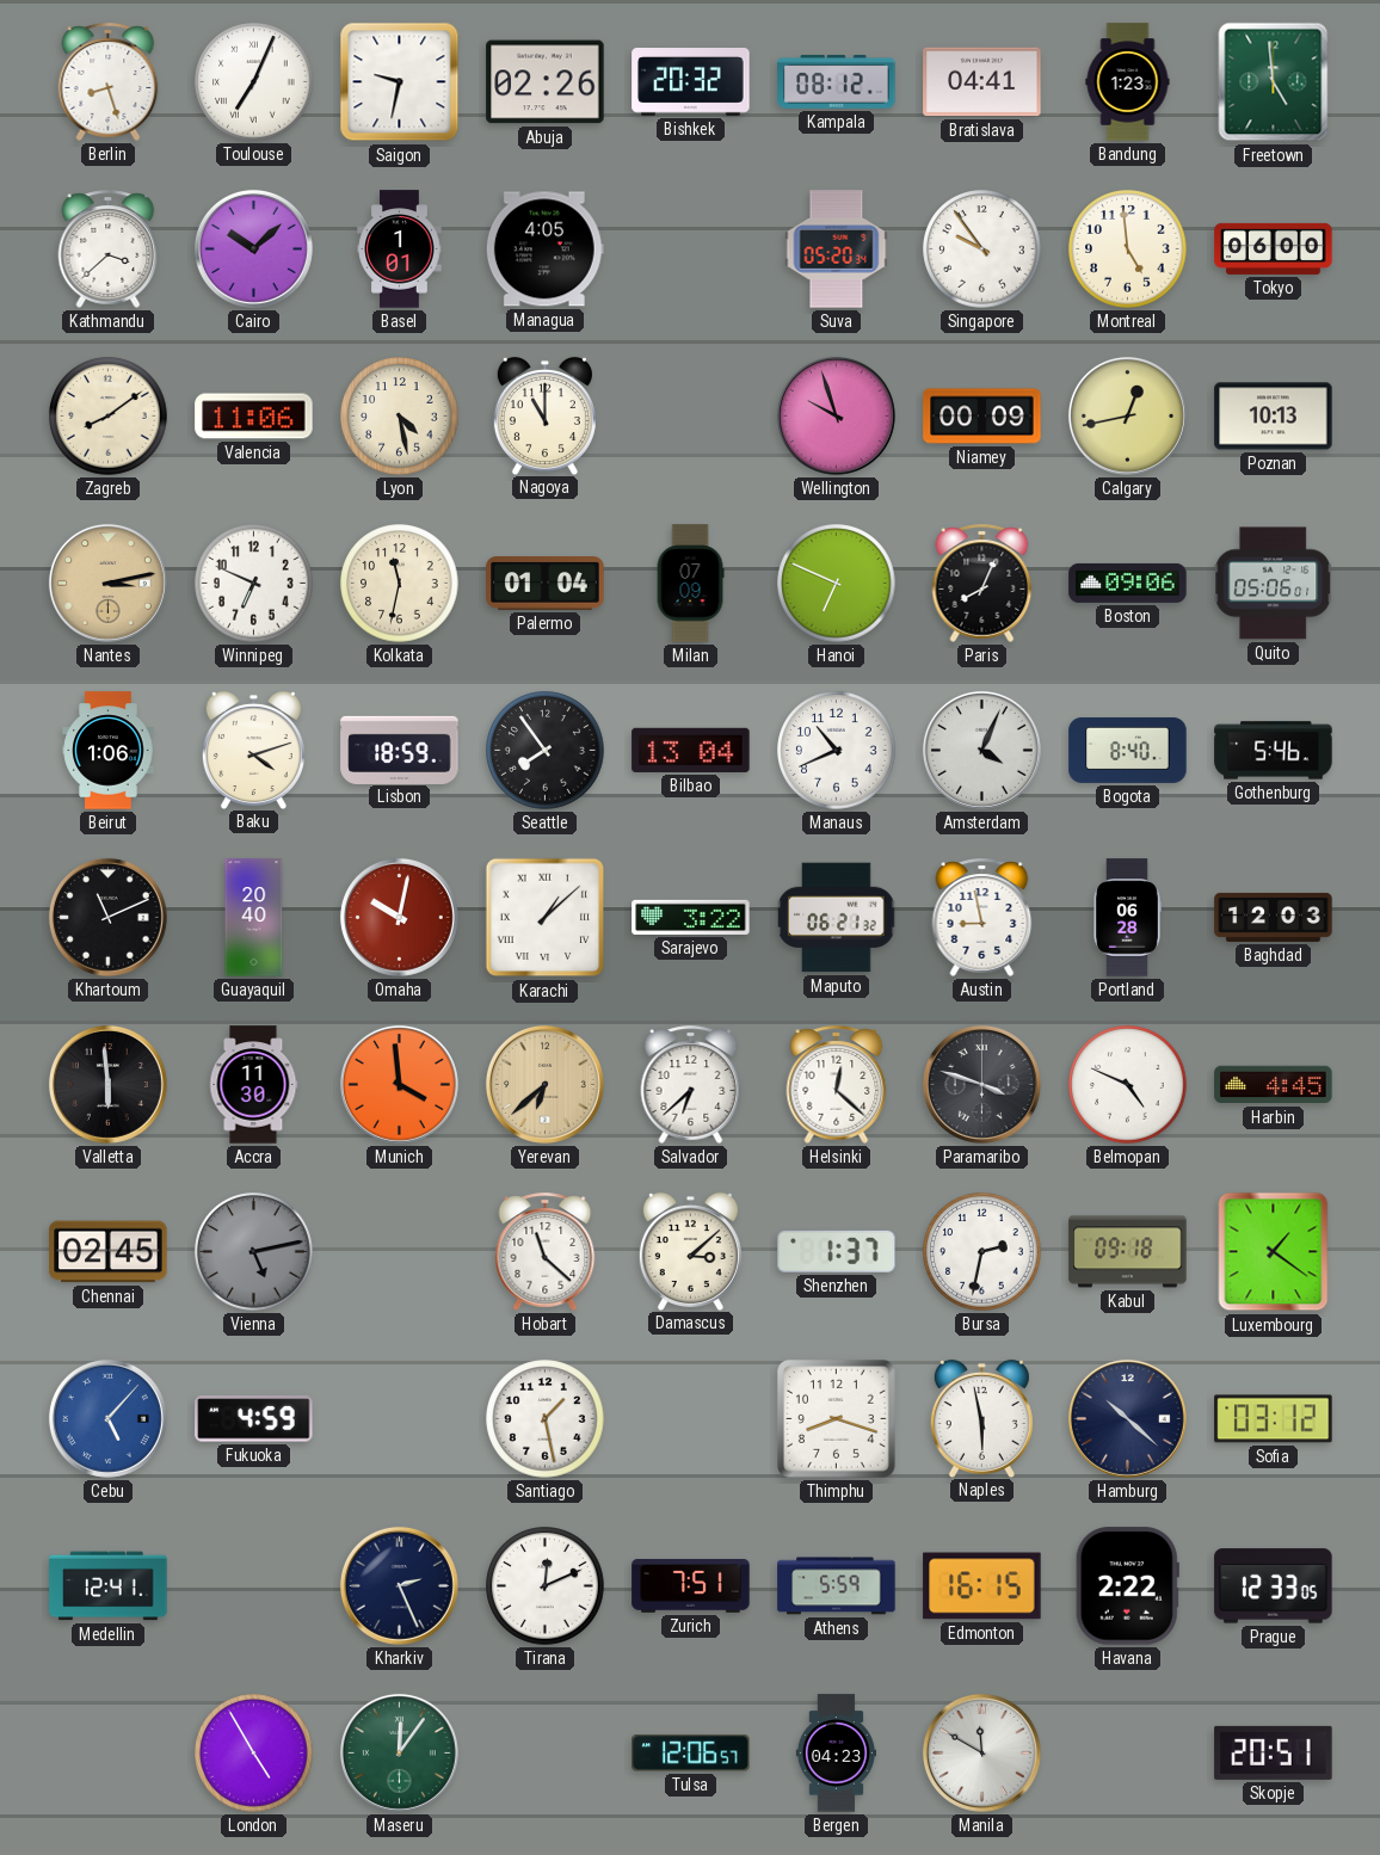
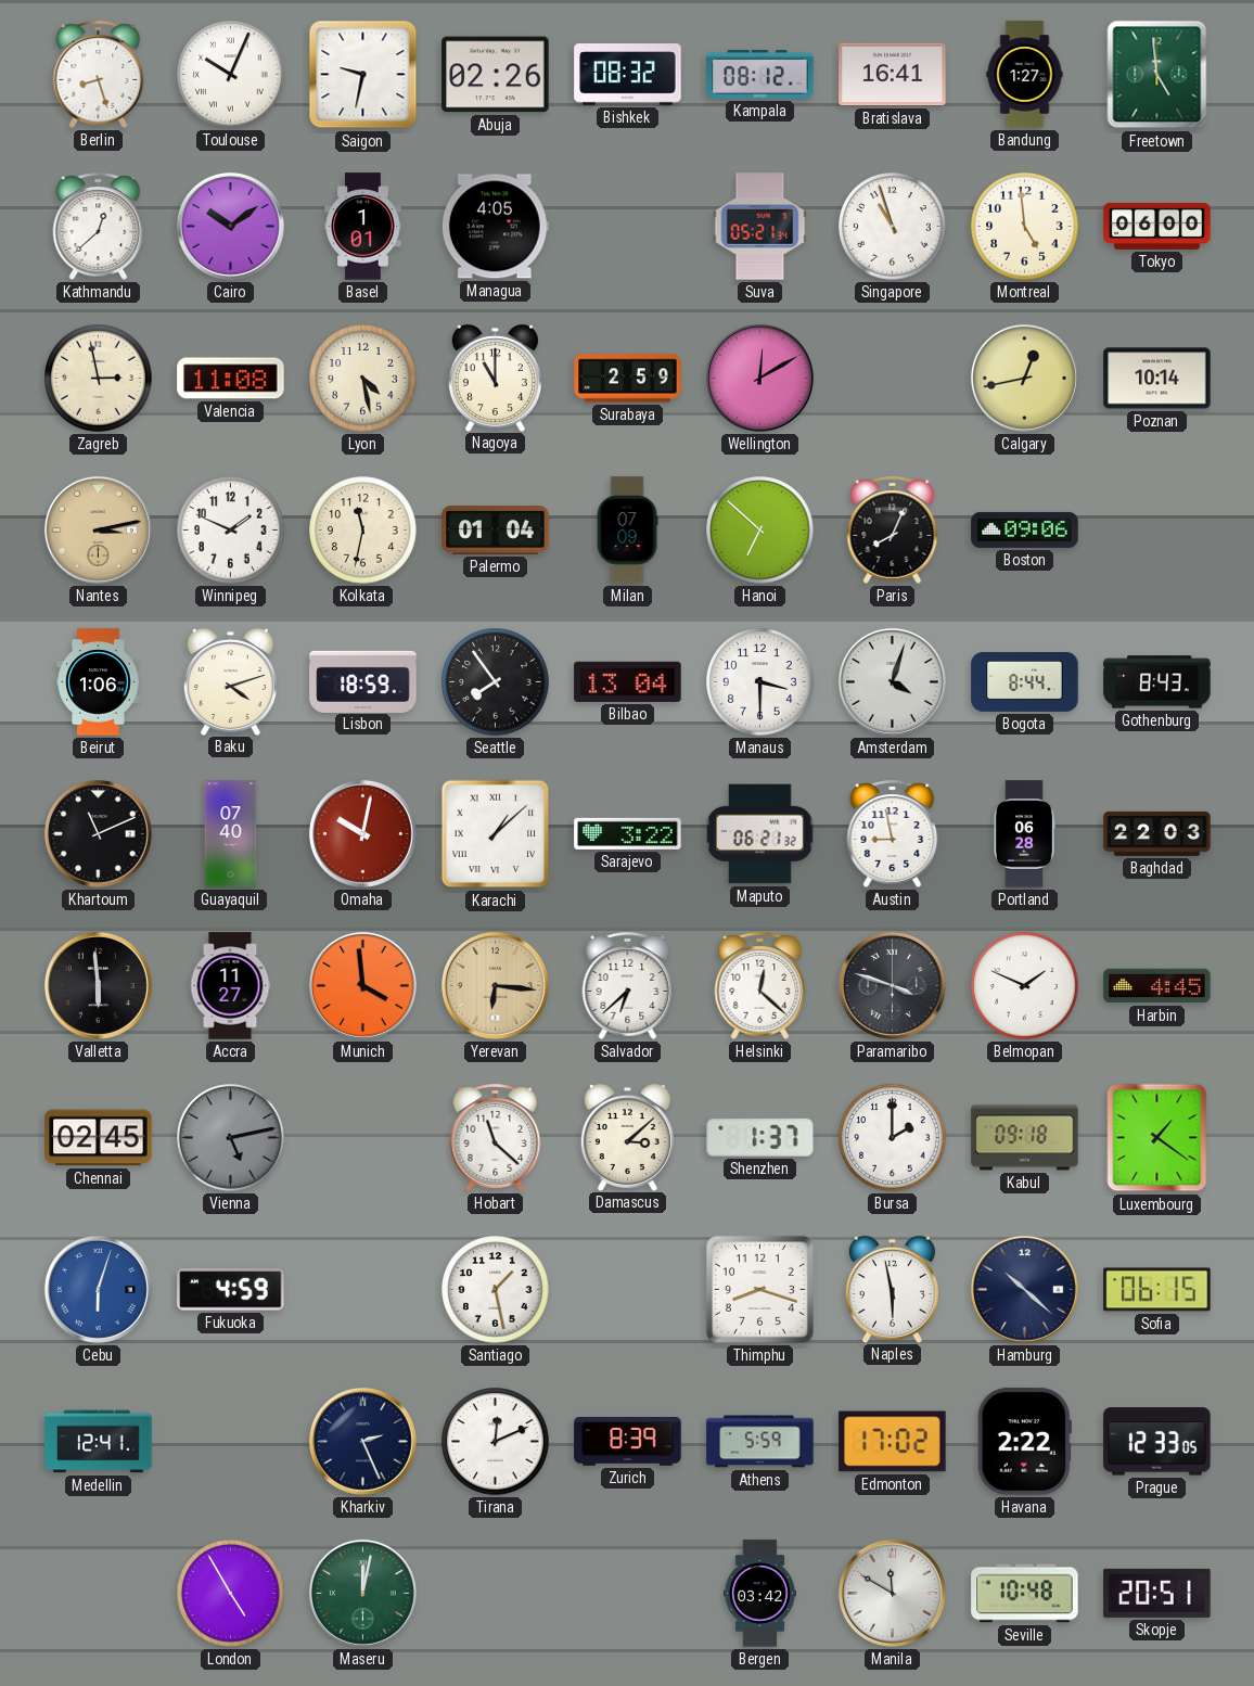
Toulouse: 7:04 -> 10:04 (231, 75)
Bishkek: 20:32 -> 08:32 (628, 75)
Bratislava: 04:41 -> 16:41 (893, 75)
Bandung: 1:23 -> 1:27 (1025, 75)
Kathmandu: 3:38 -> 12:38 (99, 226)
Cairo: 10:08 -> 10:09 (230, 226)
Suva: 05:20 -> 05:21 (760, 227)
Singapore: 9:54 -> 10:57 (893, 227)
Zagreb: 8:09 -> 2:58 (99, 379)
Valencia: 11:06 -> 11:08 (231, 379)
Surabaya: none -> 2:59 (628, 379)
Wellington: 9:57 -> 12:10 (759, 378)
Niamey: 00:09 -> none (982, 417)
Poznan: 10:13 -> 10:14 (1157, 379)
Winnipeg: 6:49 -> 1:49 (231, 531)
Hanoi: 6:49 -> 6:52 (760, 531)
Quito: 05:06 -> none (1274, 584)
Manaus: 10:41 -> 3:30 (760, 682)
Amsterdam: 4:04 -> 4:03 (892, 681)
Bogota: 8:40 -> 8:44 (1025, 681)
Gothenburg: 5:46 -> 8:43 (1157, 682)
Guayaquil: 20:40 -> 07:40 (231, 834)
Baghdad: 12:03 -> 22:03 (1157, 833)
Accra: 11:30 -> 11:27 (230, 986)
Yerevan: 6:38 -> 6:16 (495, 985)
Belmopan: 4:49 -> 1:49 (1025, 986)
Bursa: 2:32 -> 2:00 (893, 1138)
Cebu: 5:07 -> 6:03 (98, 1289)
Sofia: 03:12 -> 06:15 (1157, 1290)
Zurich: 7:51 -> 8:39 (628, 1441)
Edmonton: 16:15 -> 17:02 (893, 1442)
Maseru: 12:06 -> 12:02 (362, 1593)
Tulsa: 12:06 -> none (691, 1754)
Bergen: 04:23 -> 03:42 (759, 1594)
Seville: none -> 10:48 (1025, 1594)
